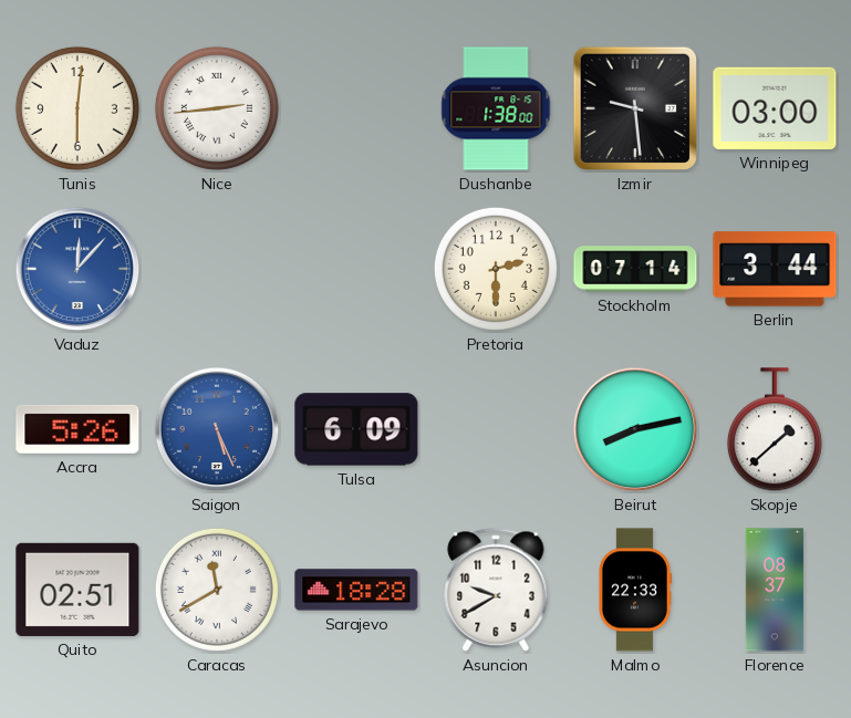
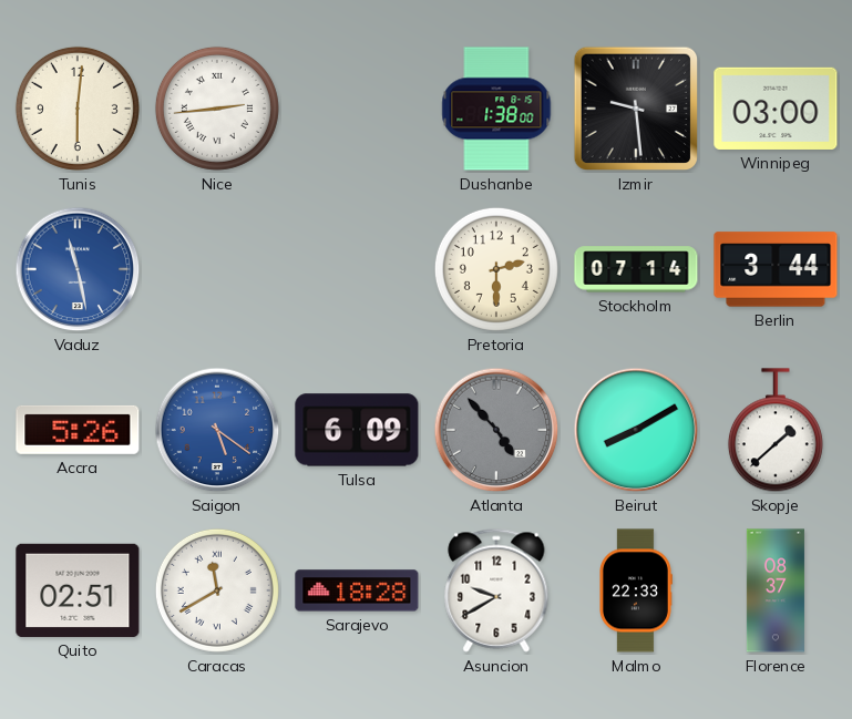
Vaduz: 12:07 -> 11:28 (78, 269)
Saigon: 5:26 -> 5:21 (217, 430)
Atlanta: none -> 4:53 (496, 430)
Beirut: 8:13 -> 8:10 (636, 430)
